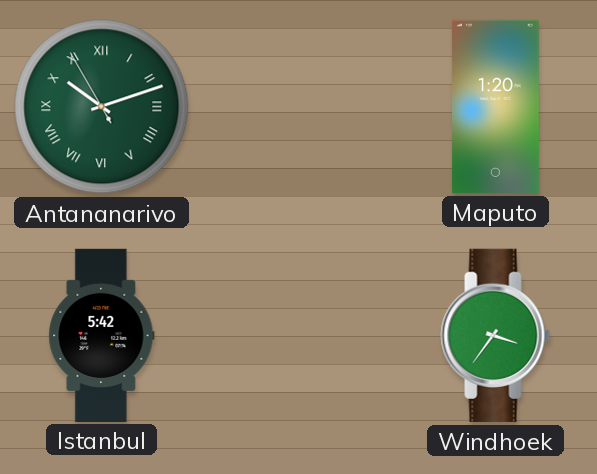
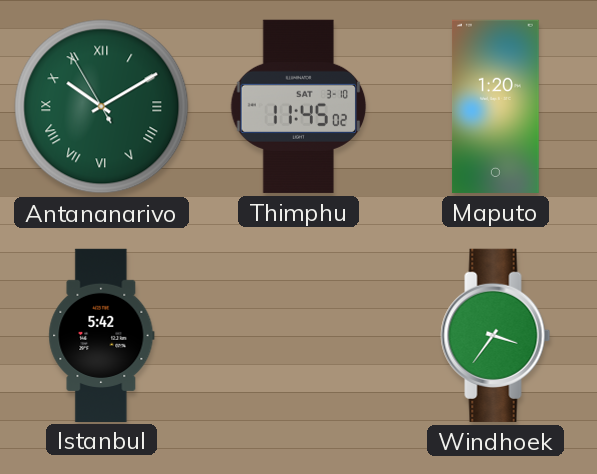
Antananarivo: 10:11 -> 10:09 (102, 107)
Thimphu: none -> 11:45 (299, 106)
